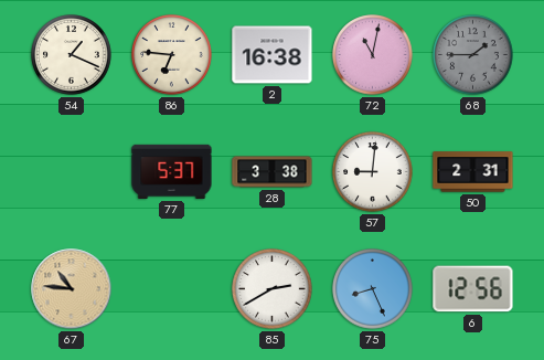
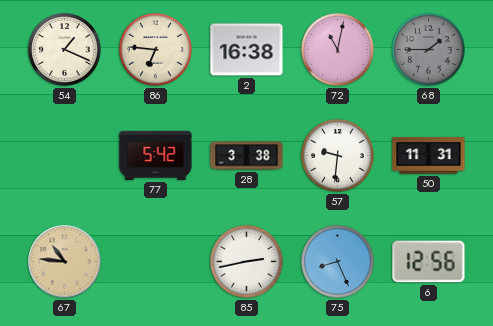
77: 5:37 -> 5:42 (156, 155)
57: 9:01 -> 9:31 (338, 156)
50: 2:31 -> 11:31 (429, 156)
85: 2:40 -> 2:43 (247, 262)
